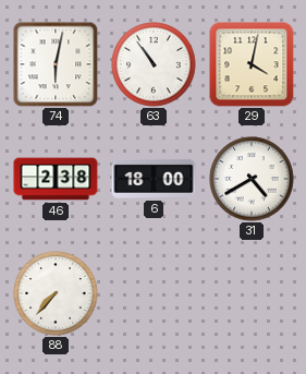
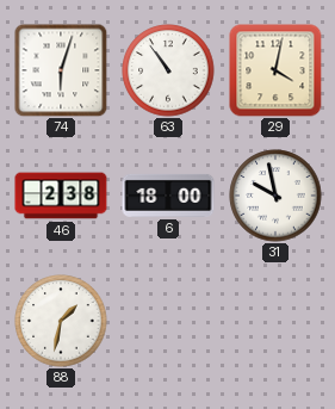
74: 6:02 -> 6:03 (61, 70)
31: 4:40 -> 9:58 (275, 196)
88: 7:37 -> 1:32 (61, 321)
